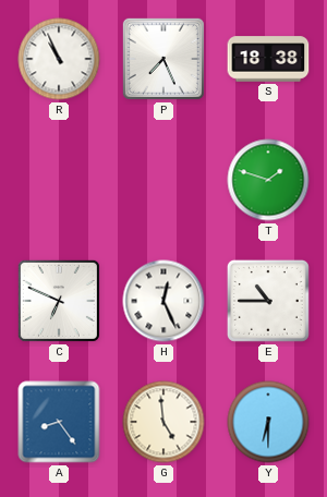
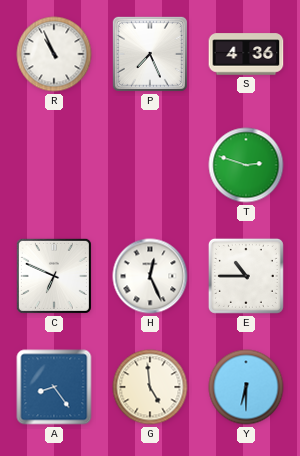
S: 18:38 -> 4:36 (246, 54)
T: 1:48 -> 2:48 (246, 165)
